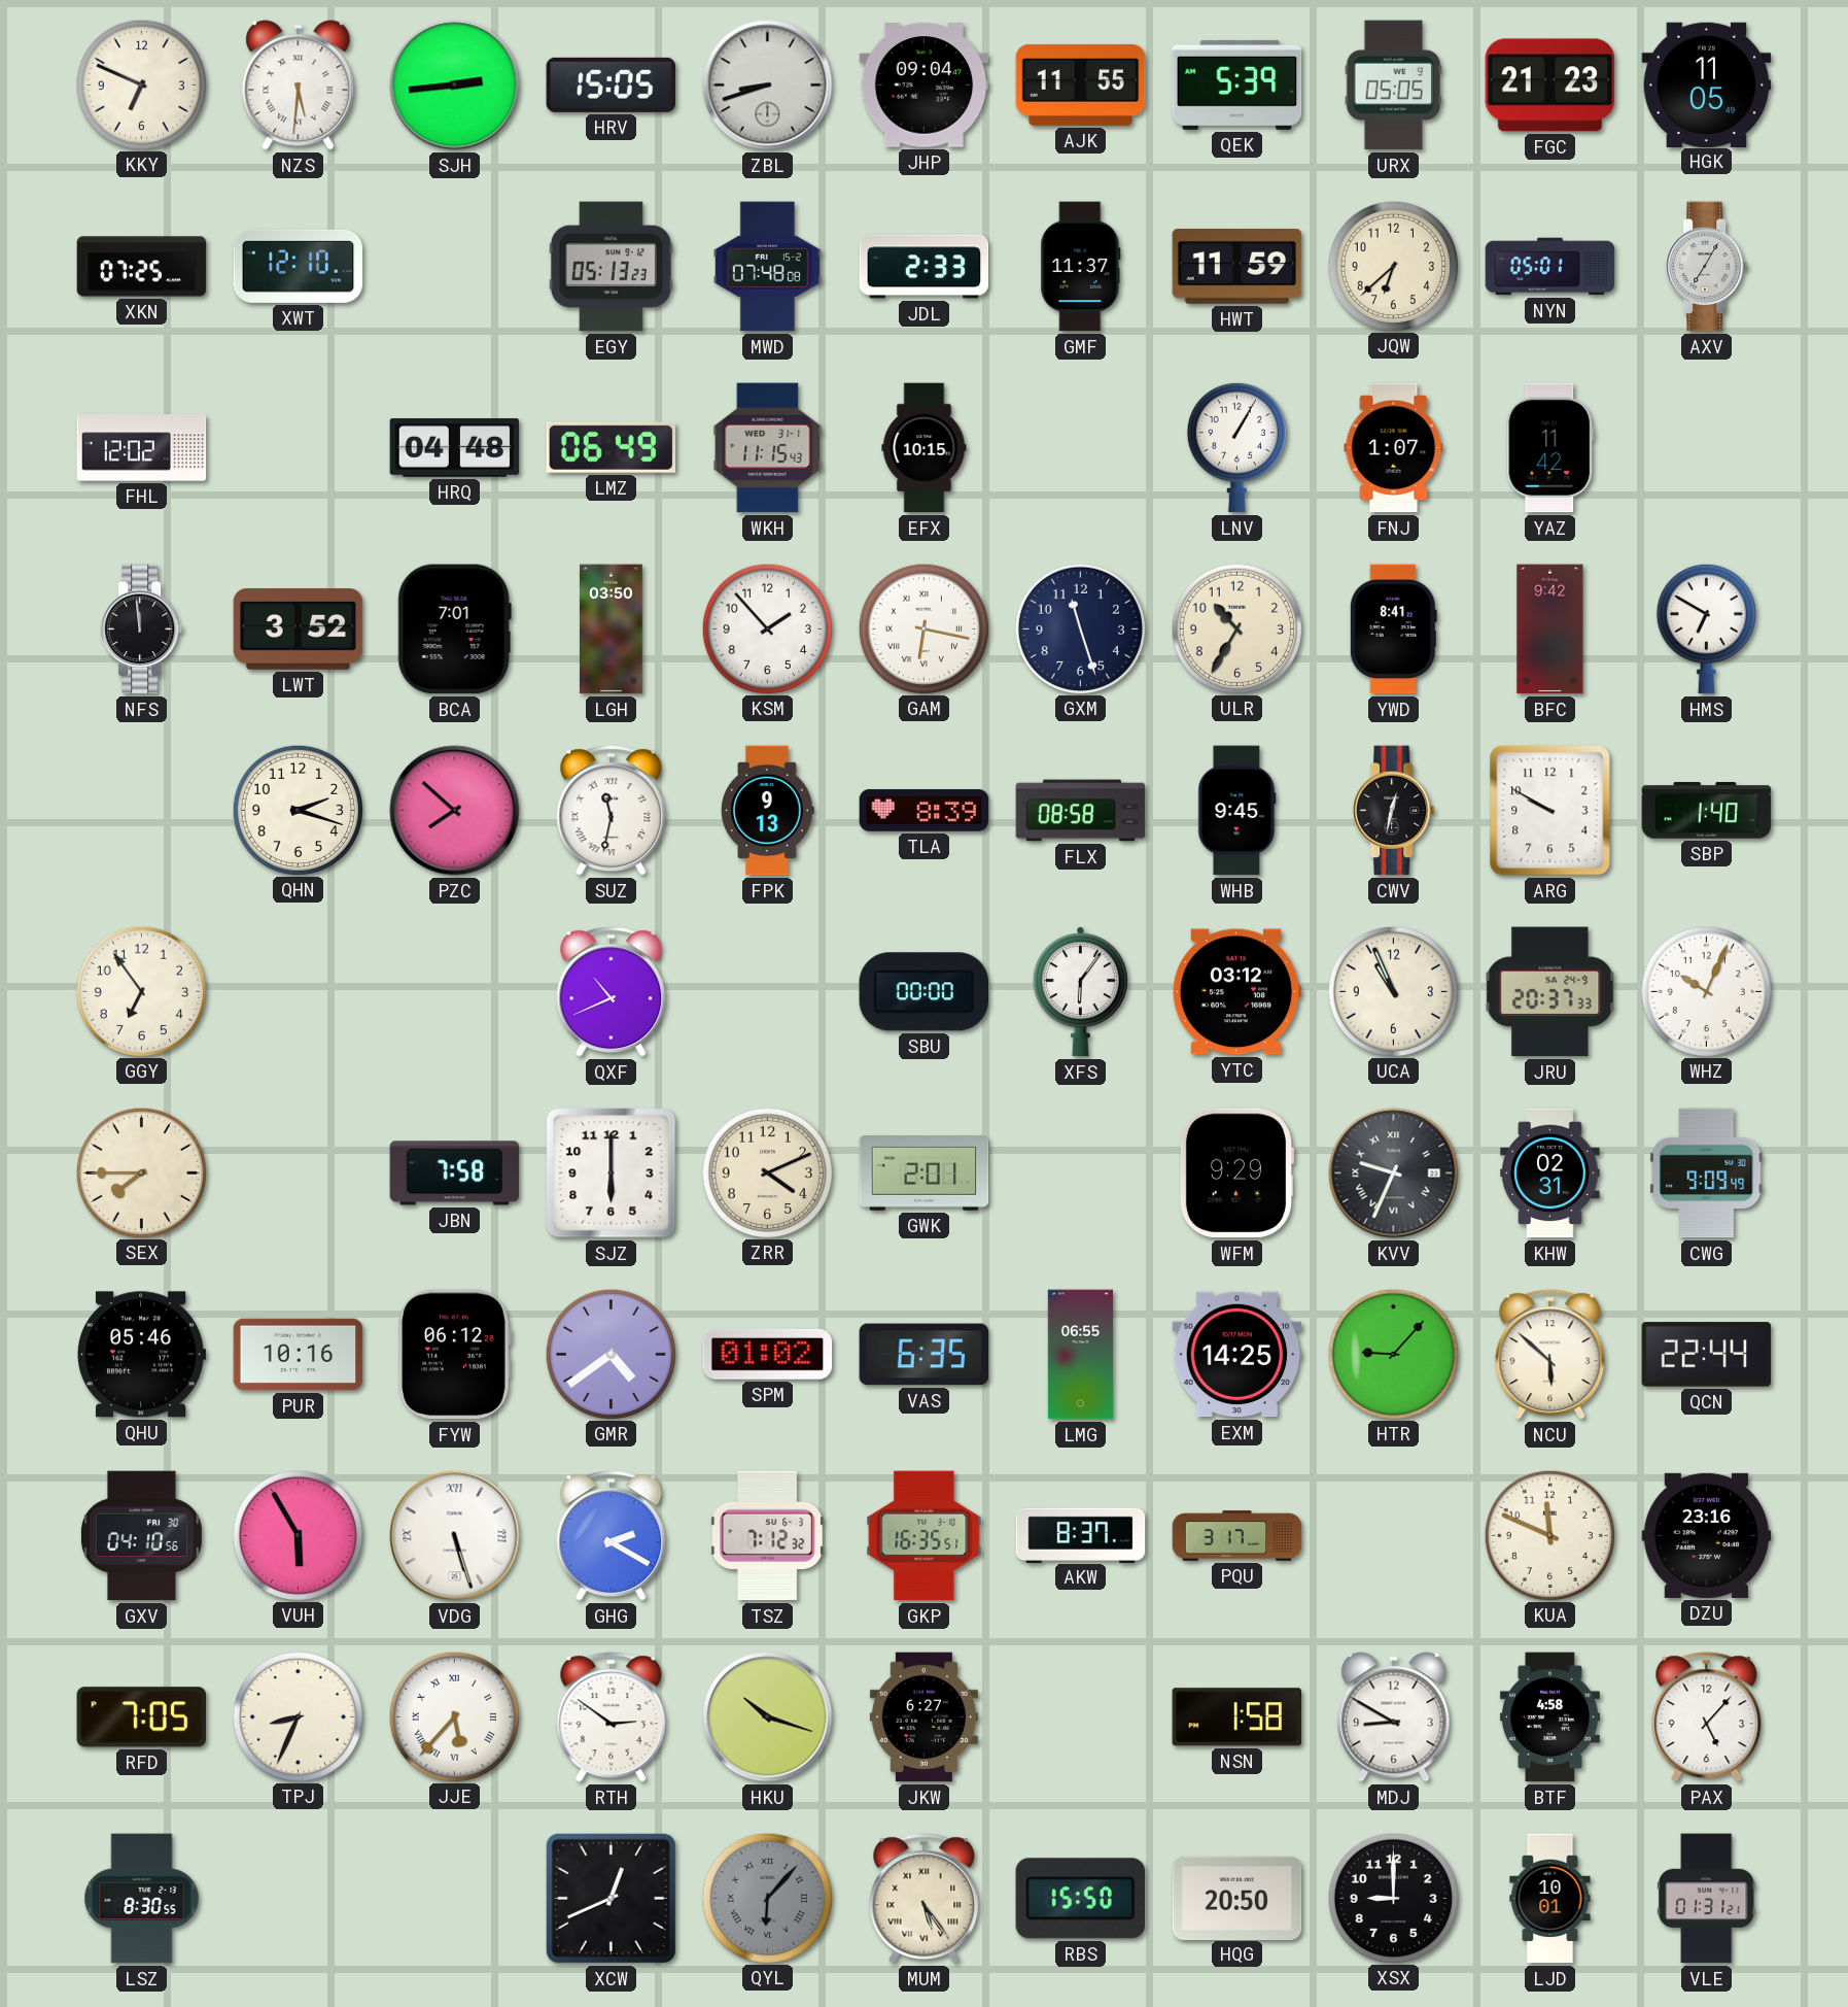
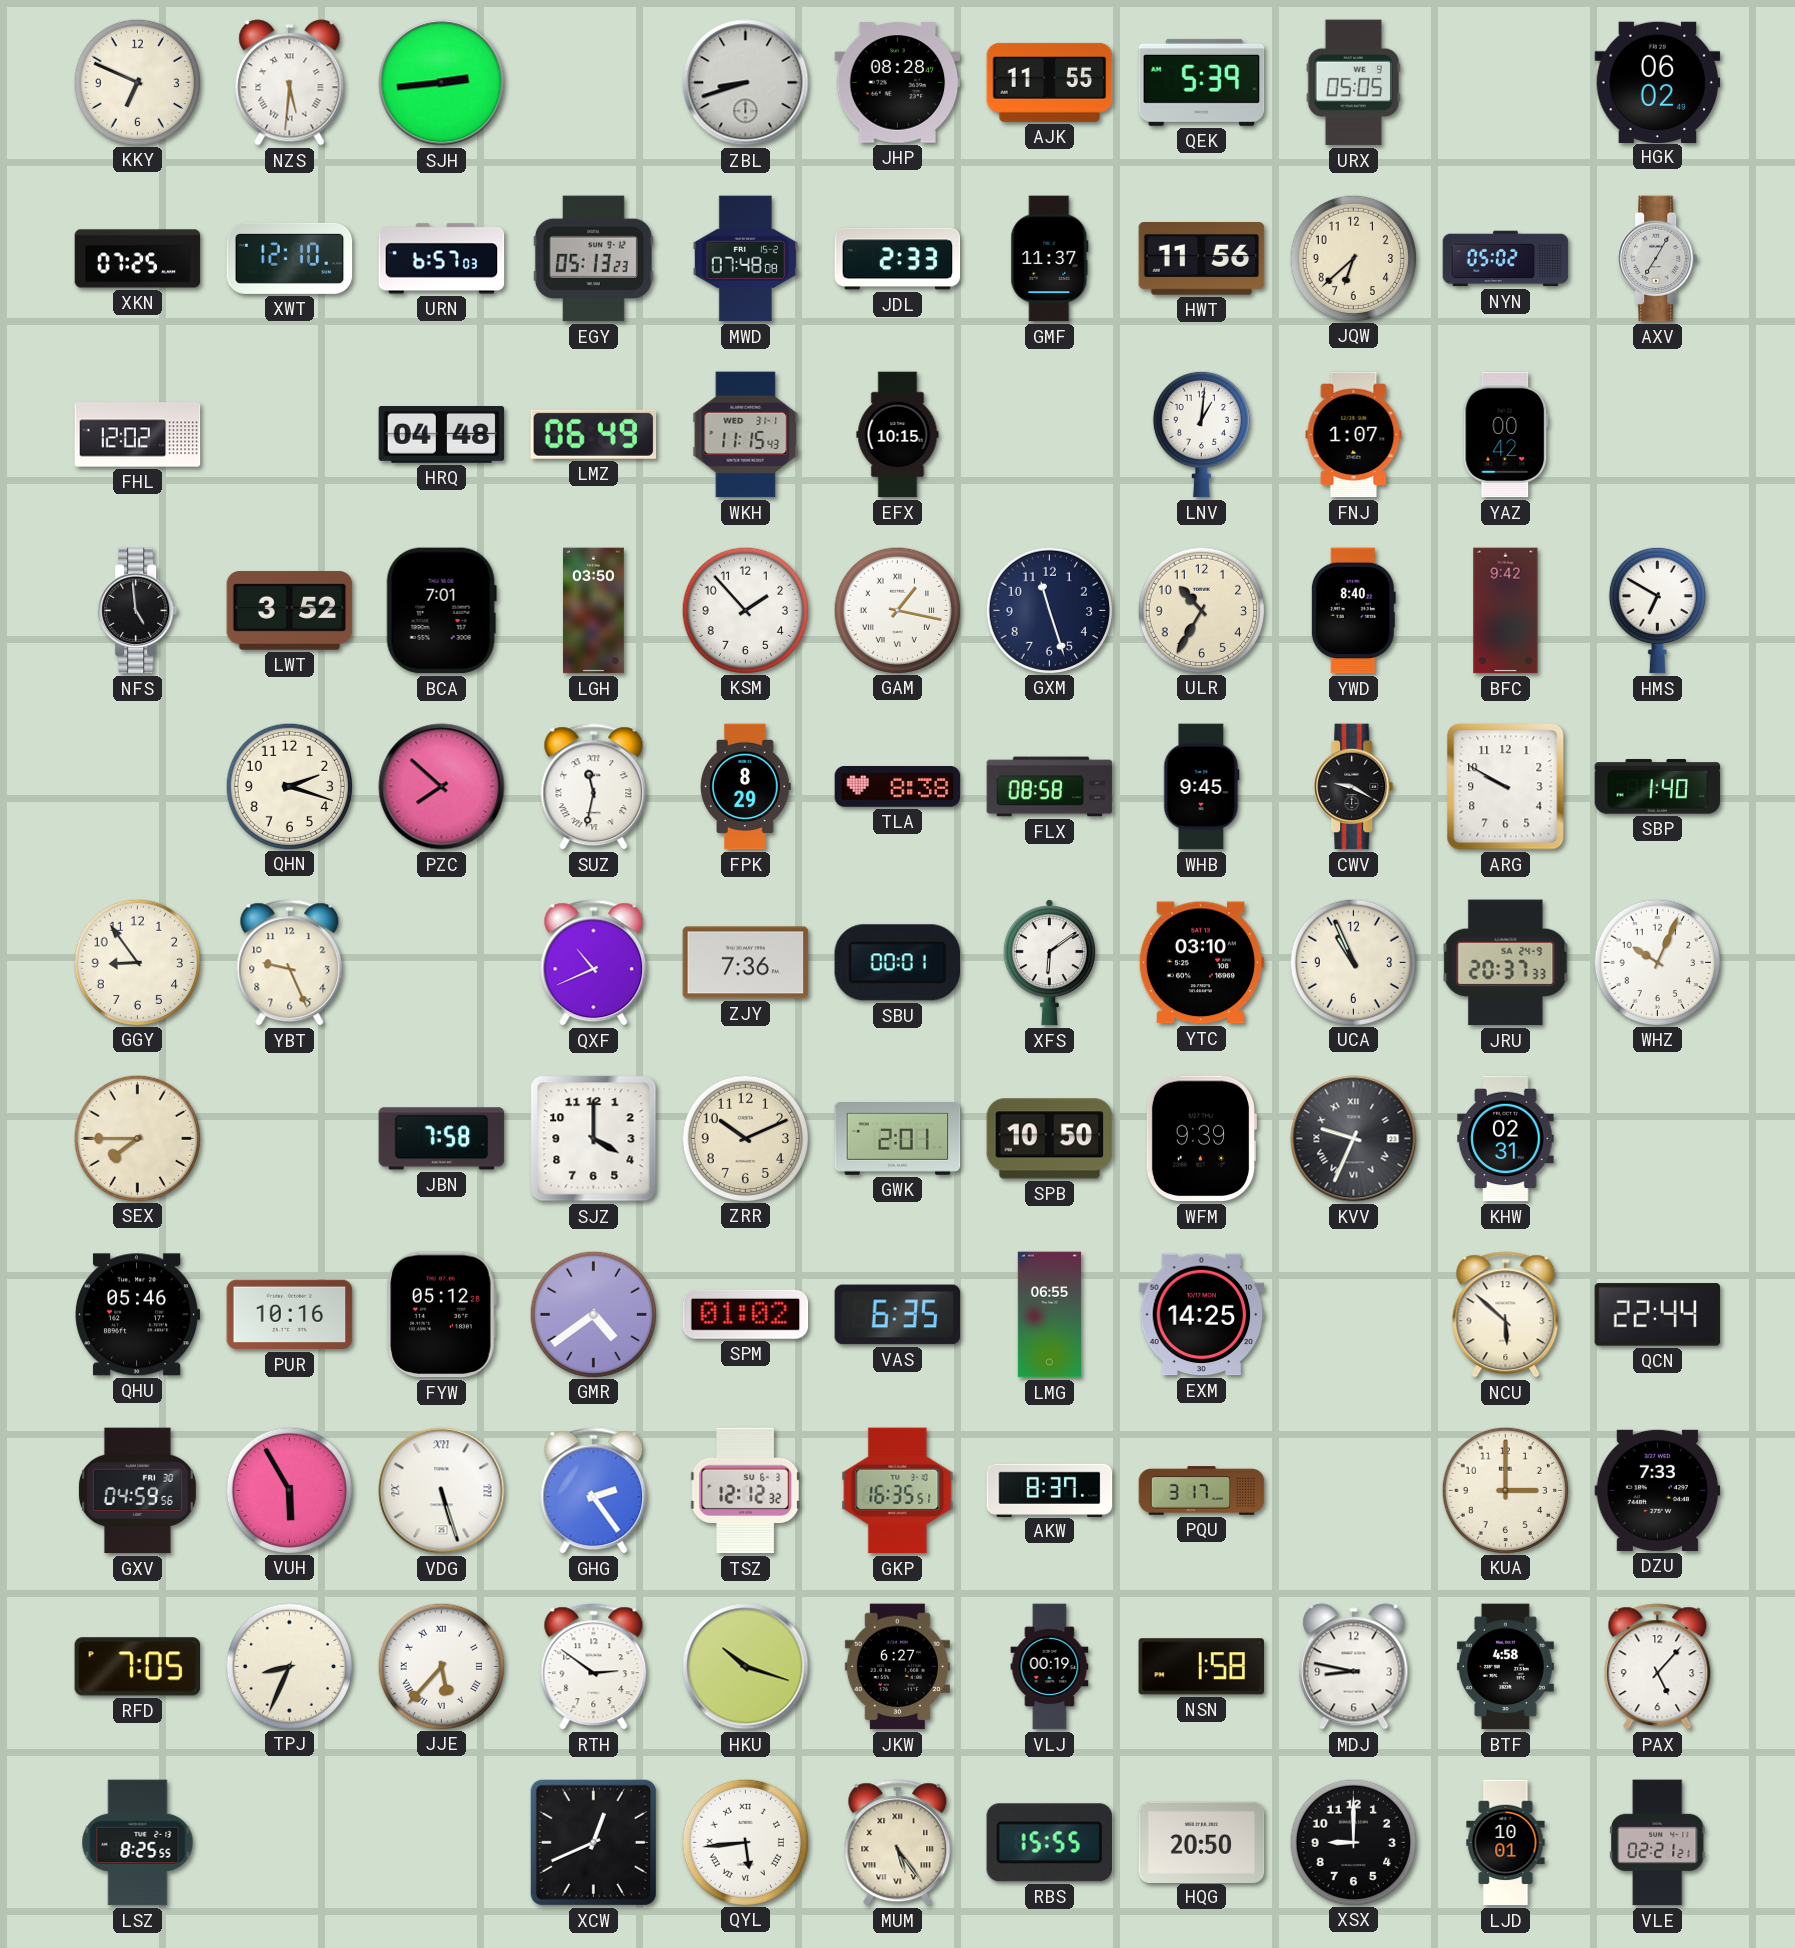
HRV: 15:05 -> none (612, 84)
JHP: 09:04 -> 08:28 (898, 83)
FGC: 21:23 -> none (1550, 86)
HGK: 11:05 -> 06:02 (1658, 82)
URN: none -> 6:57 (442, 259)
HWT: 11:59 -> 11:56 (1202, 259)
NYN: 05:01 -> 05:02 (1506, 259)
LNV: 1:05 -> 1:01 (1201, 434)
YAZ: 11:42 -> 00:42 (1506, 435)
NFS: 11:59 -> 4:59 (138, 611)
GAM: 6:17 -> 1:17 (897, 610)
YWD: 8:41 -> 8:40 (1353, 611)
FPK: 9:13 -> 8:29 (746, 787)
TLA: 8:39 -> 8:38 (898, 787)
CWV: 12:32 -> 9:20 (1354, 787)
GGY: 6:54 -> 8:54 (137, 962)
YBT: none -> 9:26 (290, 963)
ZJY: none -> 7:36 (746, 963)
SBU: 00:00 -> 00:01 (898, 963)
XFS: 6:06 -> 6:09 (1049, 963)
YTC: 03:12 -> 03:10 (1201, 963)
SJZ: 6:00 -> 4:00 (594, 1139)
ZRR: 4:11 -> 10:11 (745, 1138)
SPB: none -> 10:50 (1050, 1139)
WFM: 9:29 -> 9:39 (1200, 1139)
CWG: 9:09 -> none (1707, 1173)
FYW: 06:12 -> 05:12 (441, 1315)
HTR: 9:07 -> none (1393, 1354)
GXV: 04:10 -> 04:59 (137, 1491)
GHG: 2:20 -> 2:24 (594, 1491)
TSZ: 7:12 -> 12:12 (745, 1491)
KUA: 11:49 -> 3:00 (1505, 1490)
DZU: 23:16 -> 7:33 (1658, 1490)
VLJ: none -> 00:19 (1050, 1667)
MDJ: 8:50 -> 8:47 (1354, 1667)
LSZ: 8:30 -> 8:25 (138, 1843)
QYL: 6:07 -> 5:44 (745, 1842)
QYL dial: grey -> white (745, 1842)
RBS: 15:50 -> 15:55 (1049, 1843)
VLE: 01:31 -> 02:21 (1657, 1843)
